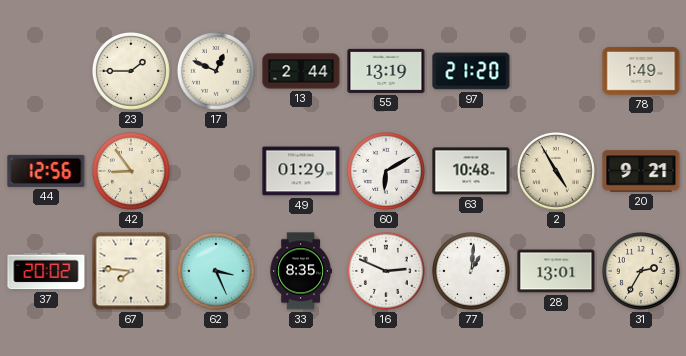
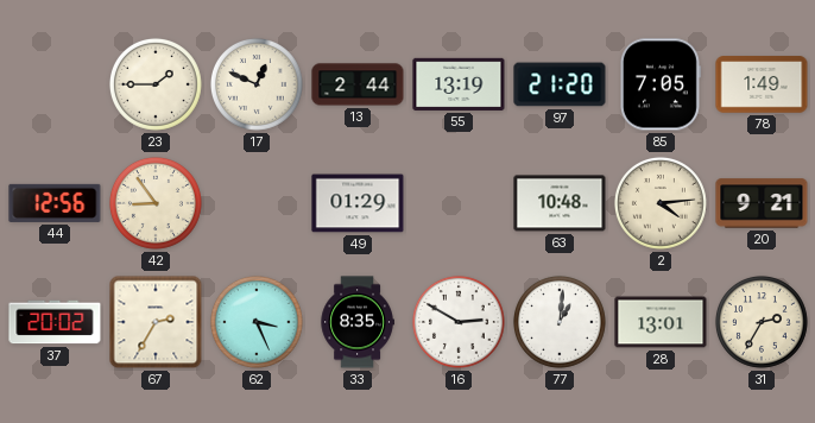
85: none -> 7:05 (661, 84)
60: 6:10 -> none (386, 171)
2: 4:55 -> 4:14 (661, 203)
67: 7:46 -> 2:35 (156, 322)
16: 2:49 -> 2:50 (459, 322)
